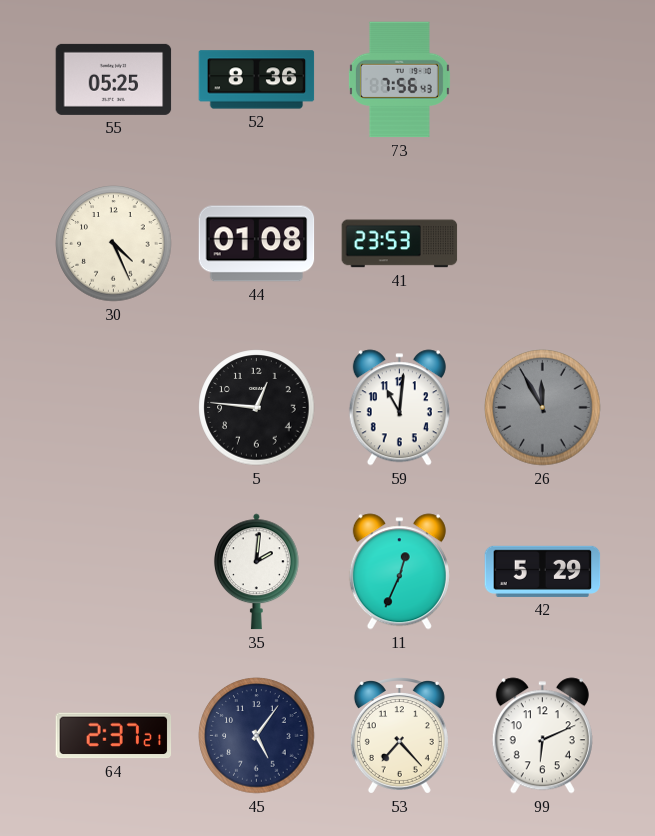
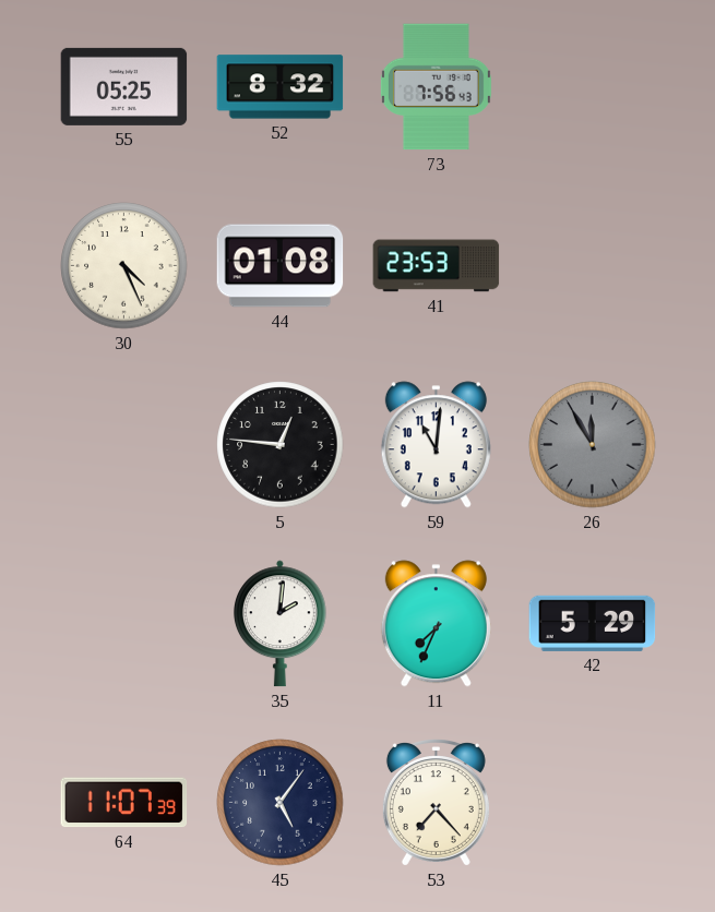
52: 8:36 -> 8:32 (281, 87)
11: 12:34 -> 7:34 (436, 624)
64: 2:37 -> 11:07 (124, 803)
99: 6:11 -> none (542, 736)
